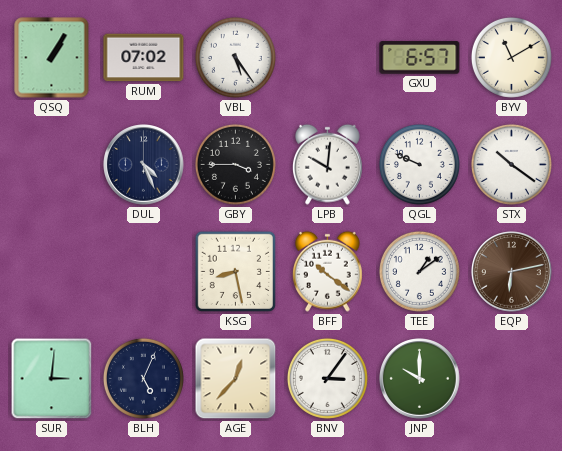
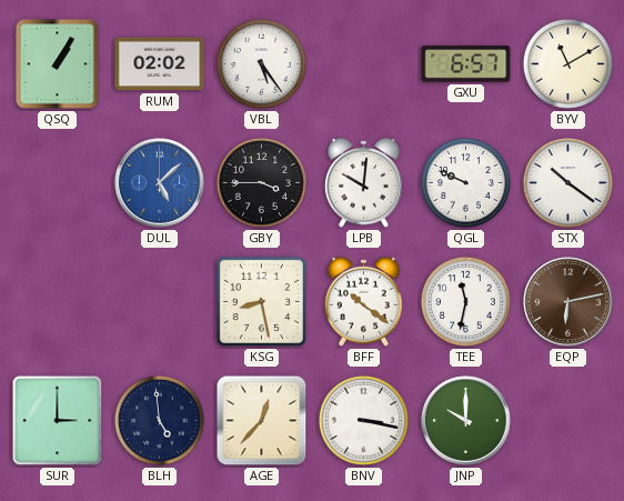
RUM: 07:02 -> 02:02 (160, 64)
DUL: 4:26 -> 5:08 (160, 183)
DUL dial: navy -> blue (160, 183)
TEE: 1:09 -> 11:32 (465, 301)
SUR: 3:01 -> 3:00 (58, 421)
BLH: 5:04 -> 4:59 (159, 420)
BNV: 3:06 -> 3:17 (363, 420)
